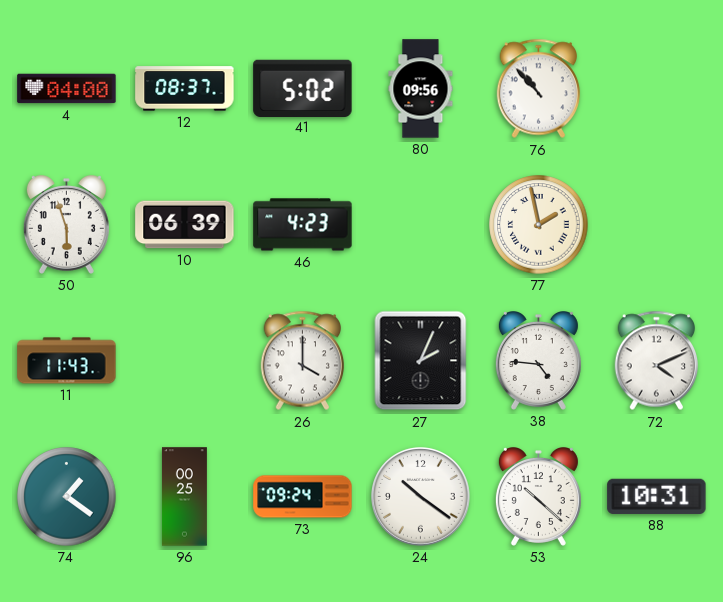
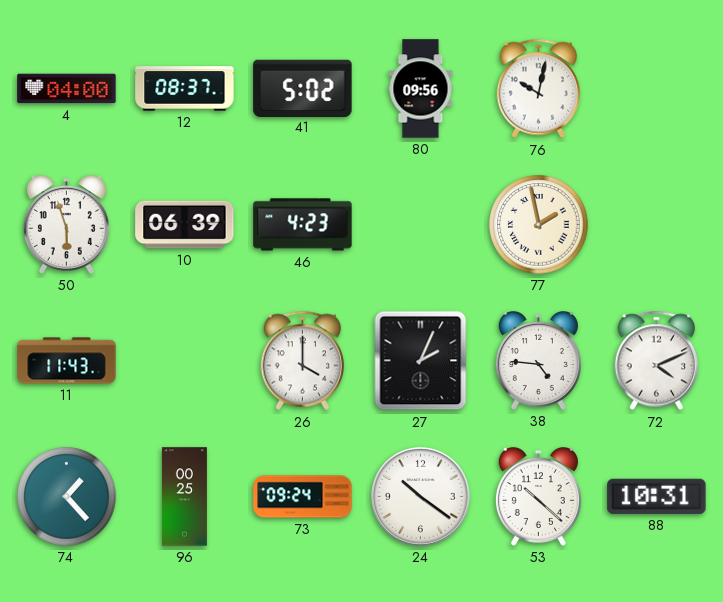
76: 10:53 -> 10:02 (539, 89)
74: 1:21 -> 1:23 (67, 497)
